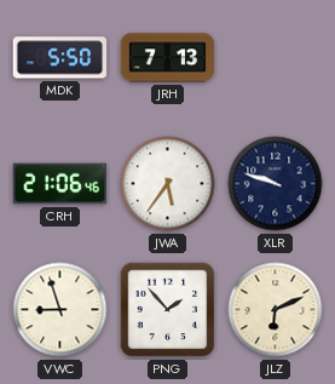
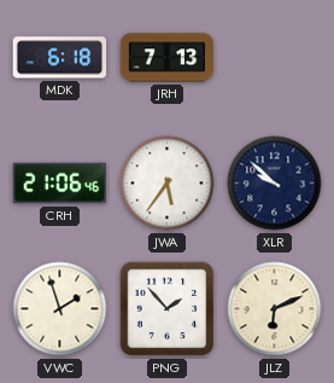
MDK: 5:50 -> 6:18 (60, 58)
XLR: 9:48 -> 9:52 (275, 184)
VWC: 8:57 -> 1:57 (60, 309)
